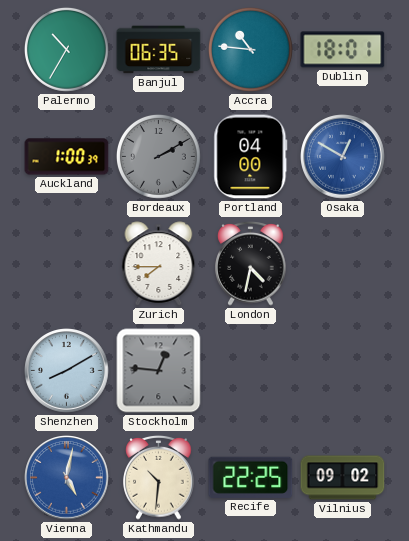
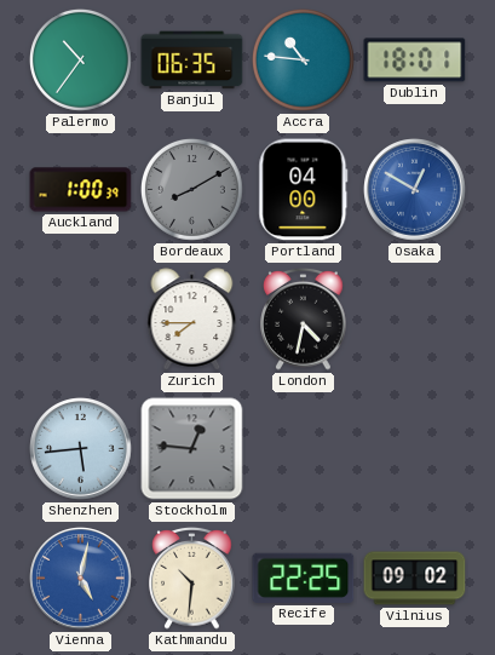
Palermo: 10:35 -> 10:36 (80, 59)
Bordeaux: 2:10 -> 8:10 (191, 189)
Shenzhen: 8:10 -> 5:44 (81, 449)
